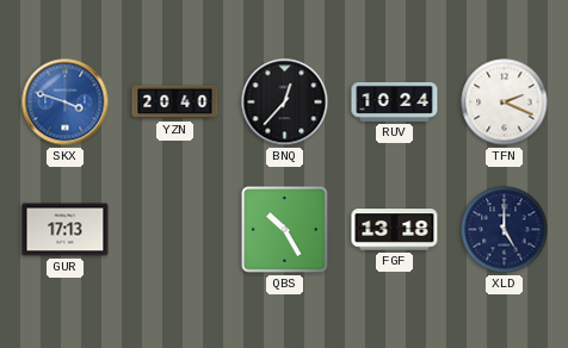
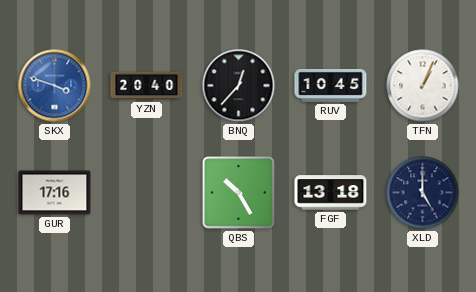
RUV: 10:24 -> 10:45 (331, 85)
TFN: 2:19 -> 1:04 (423, 86)
GUR: 17:13 -> 17:16 (55, 193)
